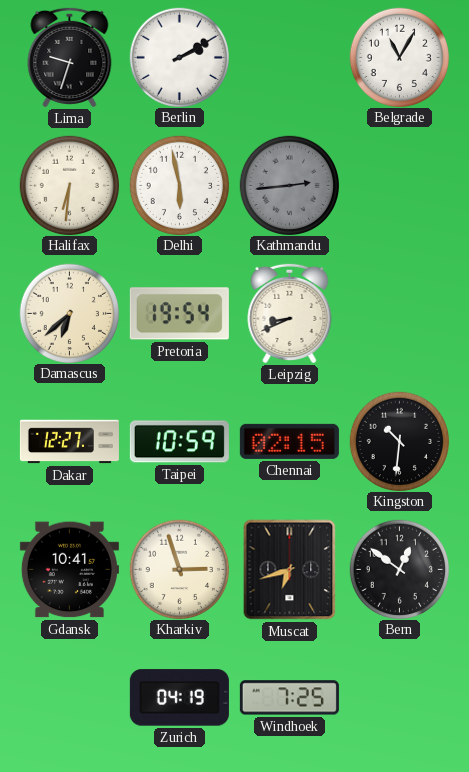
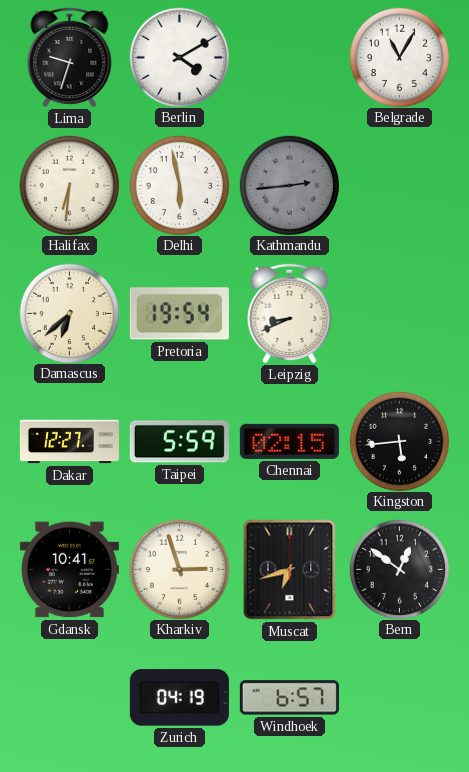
Berlin: 2:10 -> 4:10 (179, 57)
Taipei: 10:59 -> 5:59 (179, 442)
Kingston: 10:31 -> 5:44 (399, 441)
Windhoek: 7:25 -> 6:57 (289, 698)
